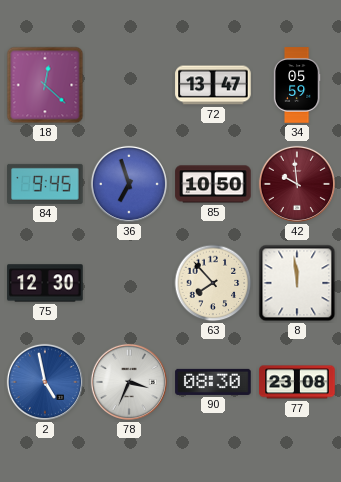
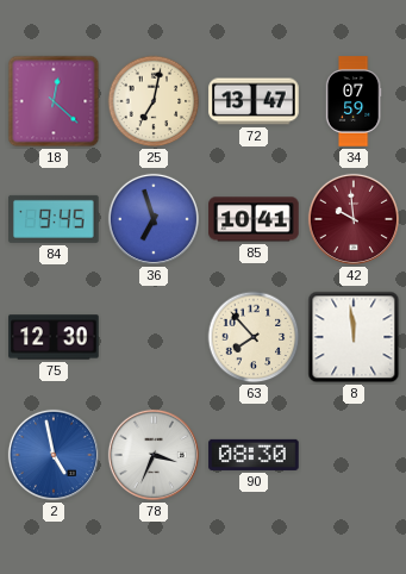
25: none -> 7:02 (154, 101)
34: 05:59 -> 07:59 (354, 101)
85: 10:50 -> 10:41 (254, 219)
77: 23:08 -> none (297, 382)
